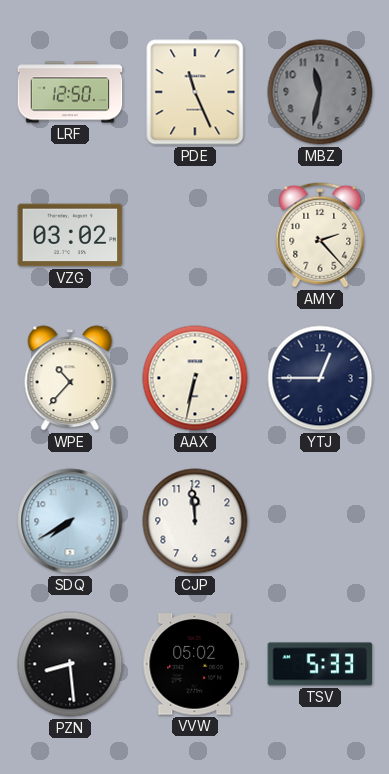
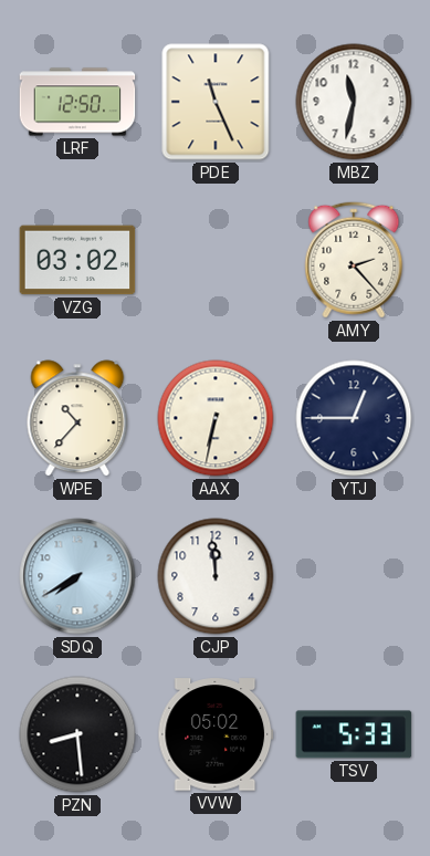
MBZ dial: grey -> white (354, 102)
